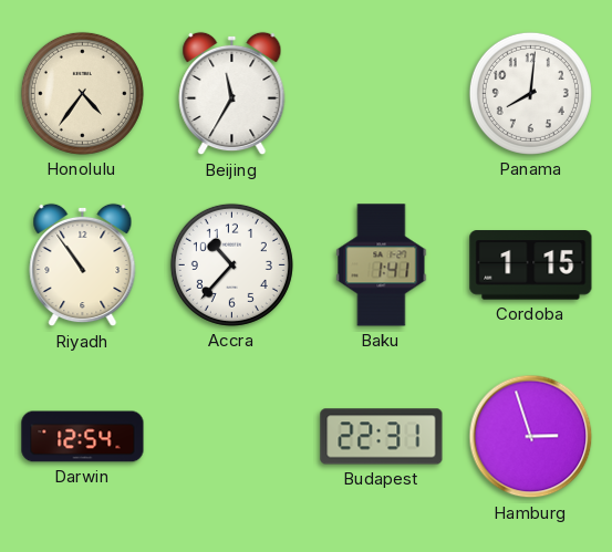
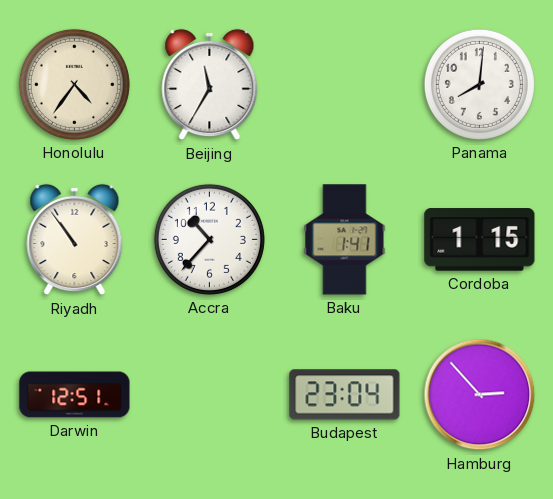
Darwin: 12:54 -> 12:51 (75, 395)
Budapest: 22:31 -> 23:04 (345, 395)
Hamburg: 2:57 -> 2:53 (480, 395)
